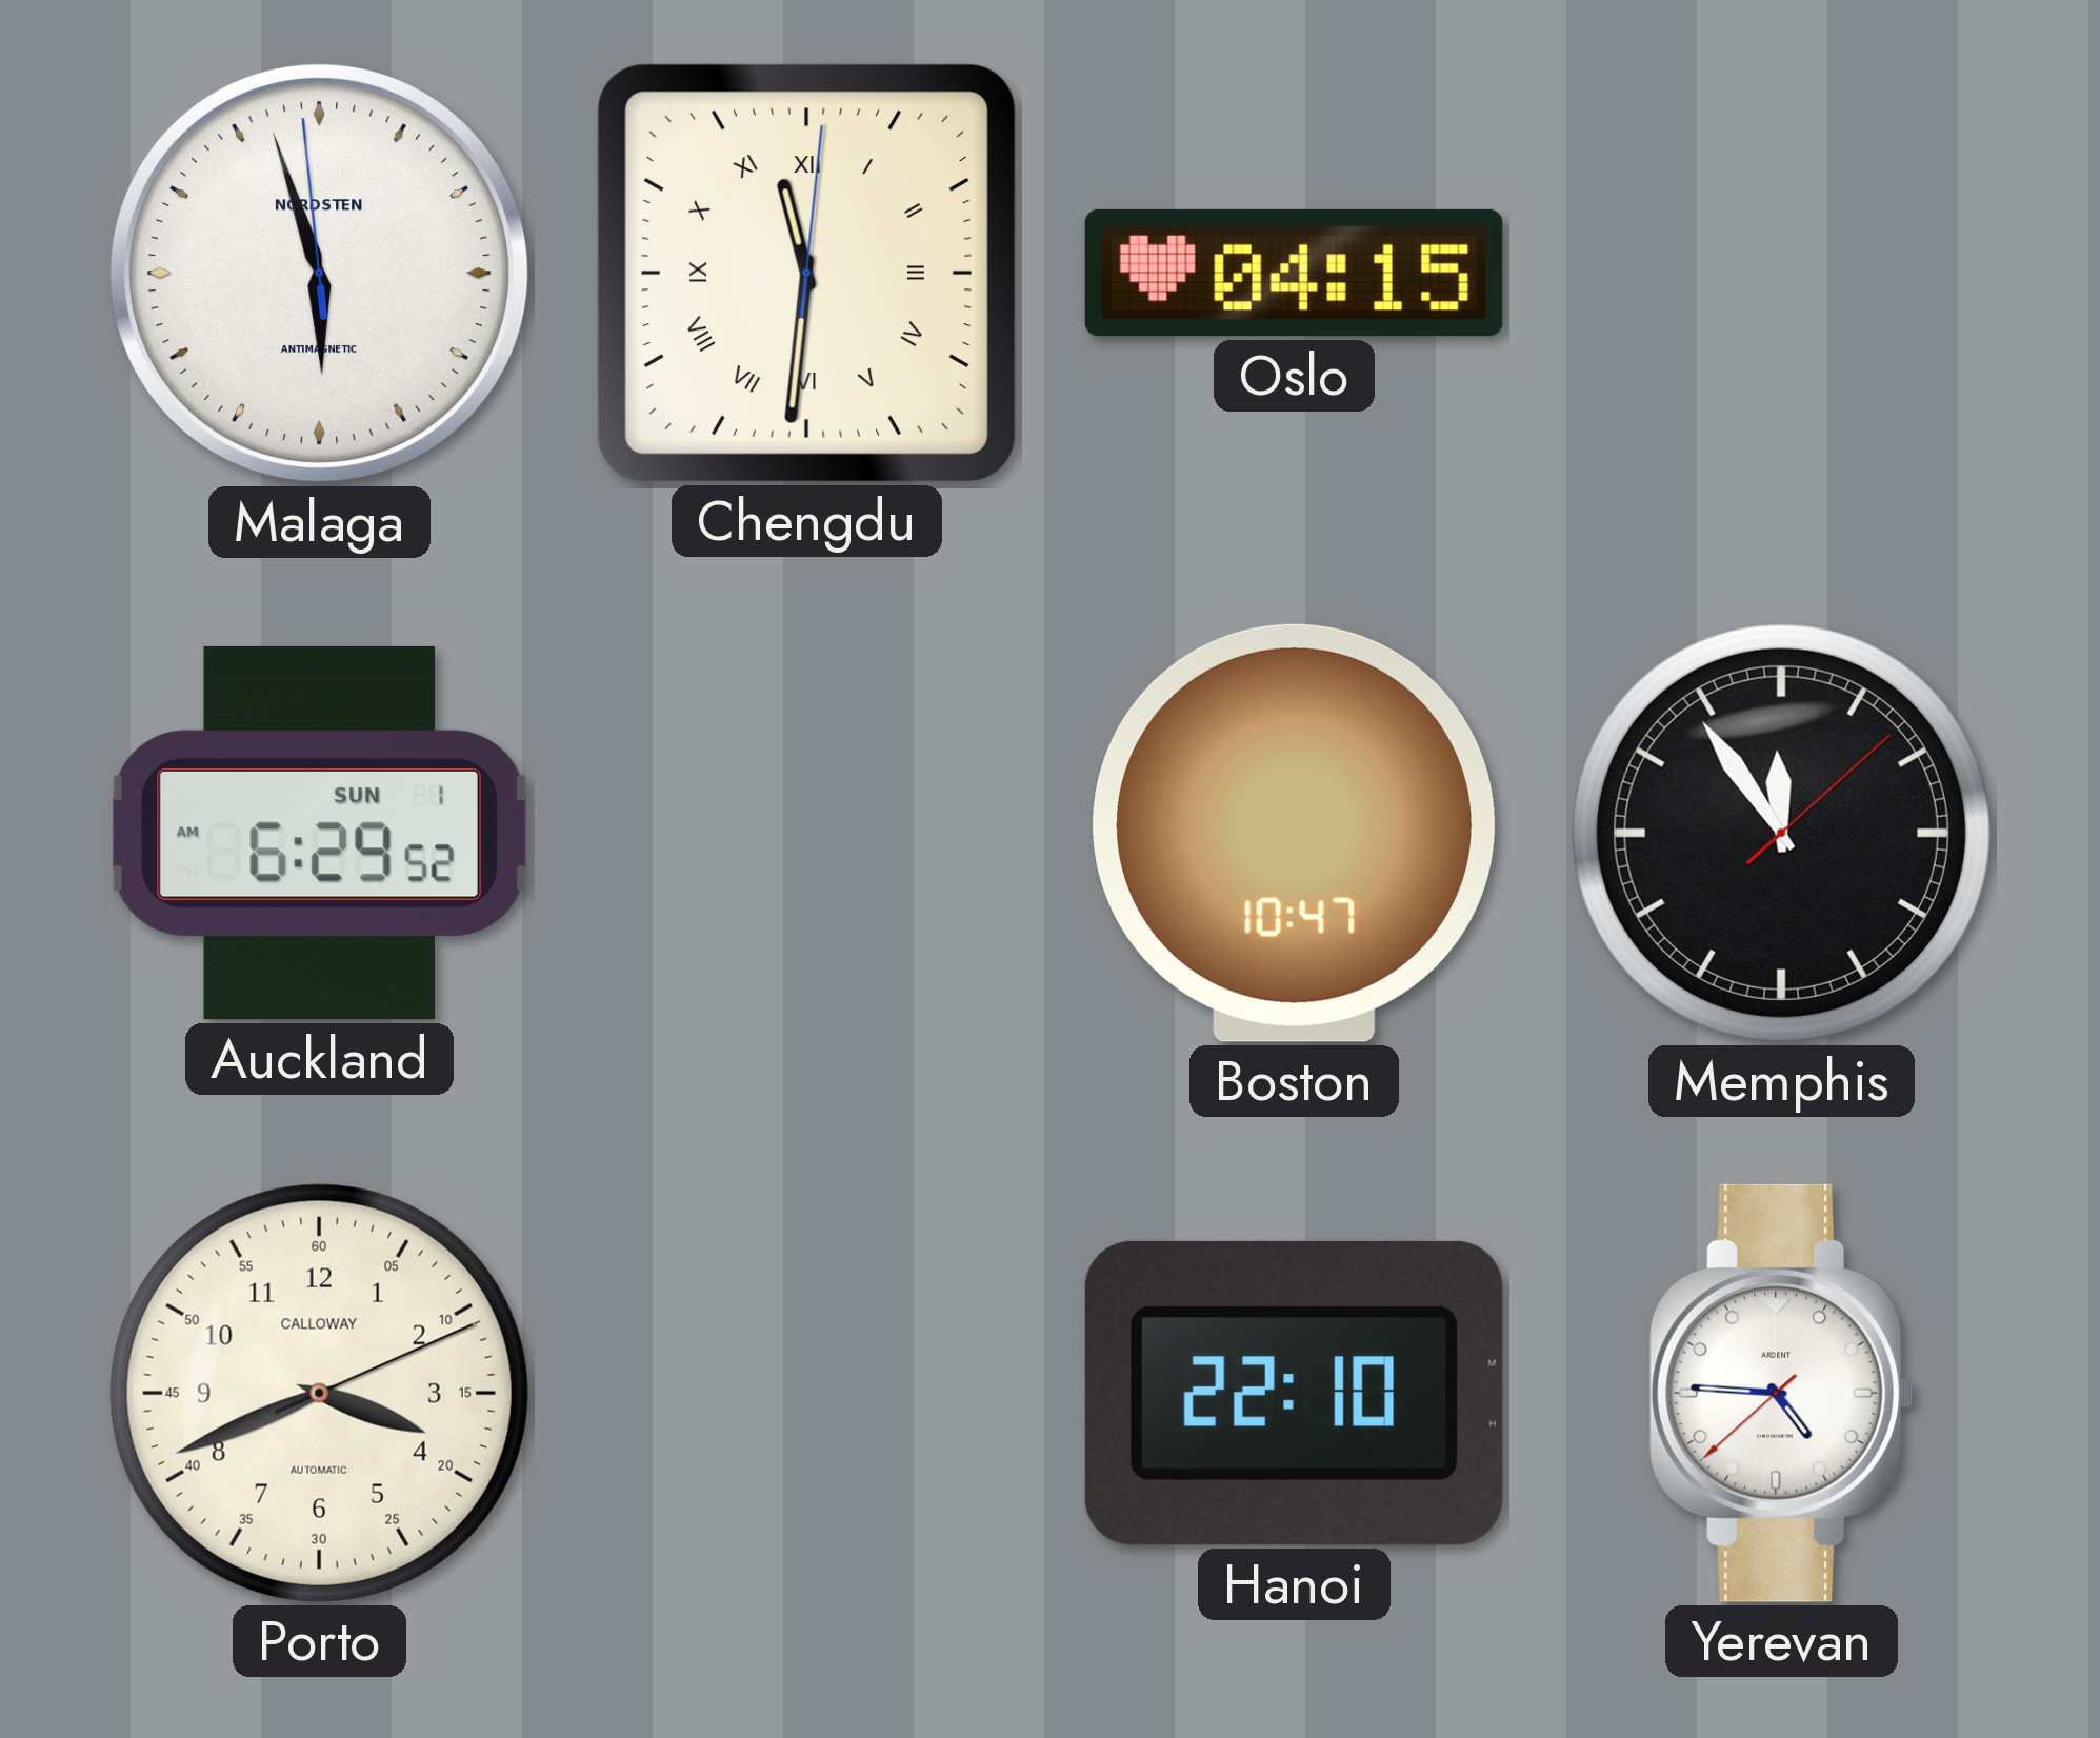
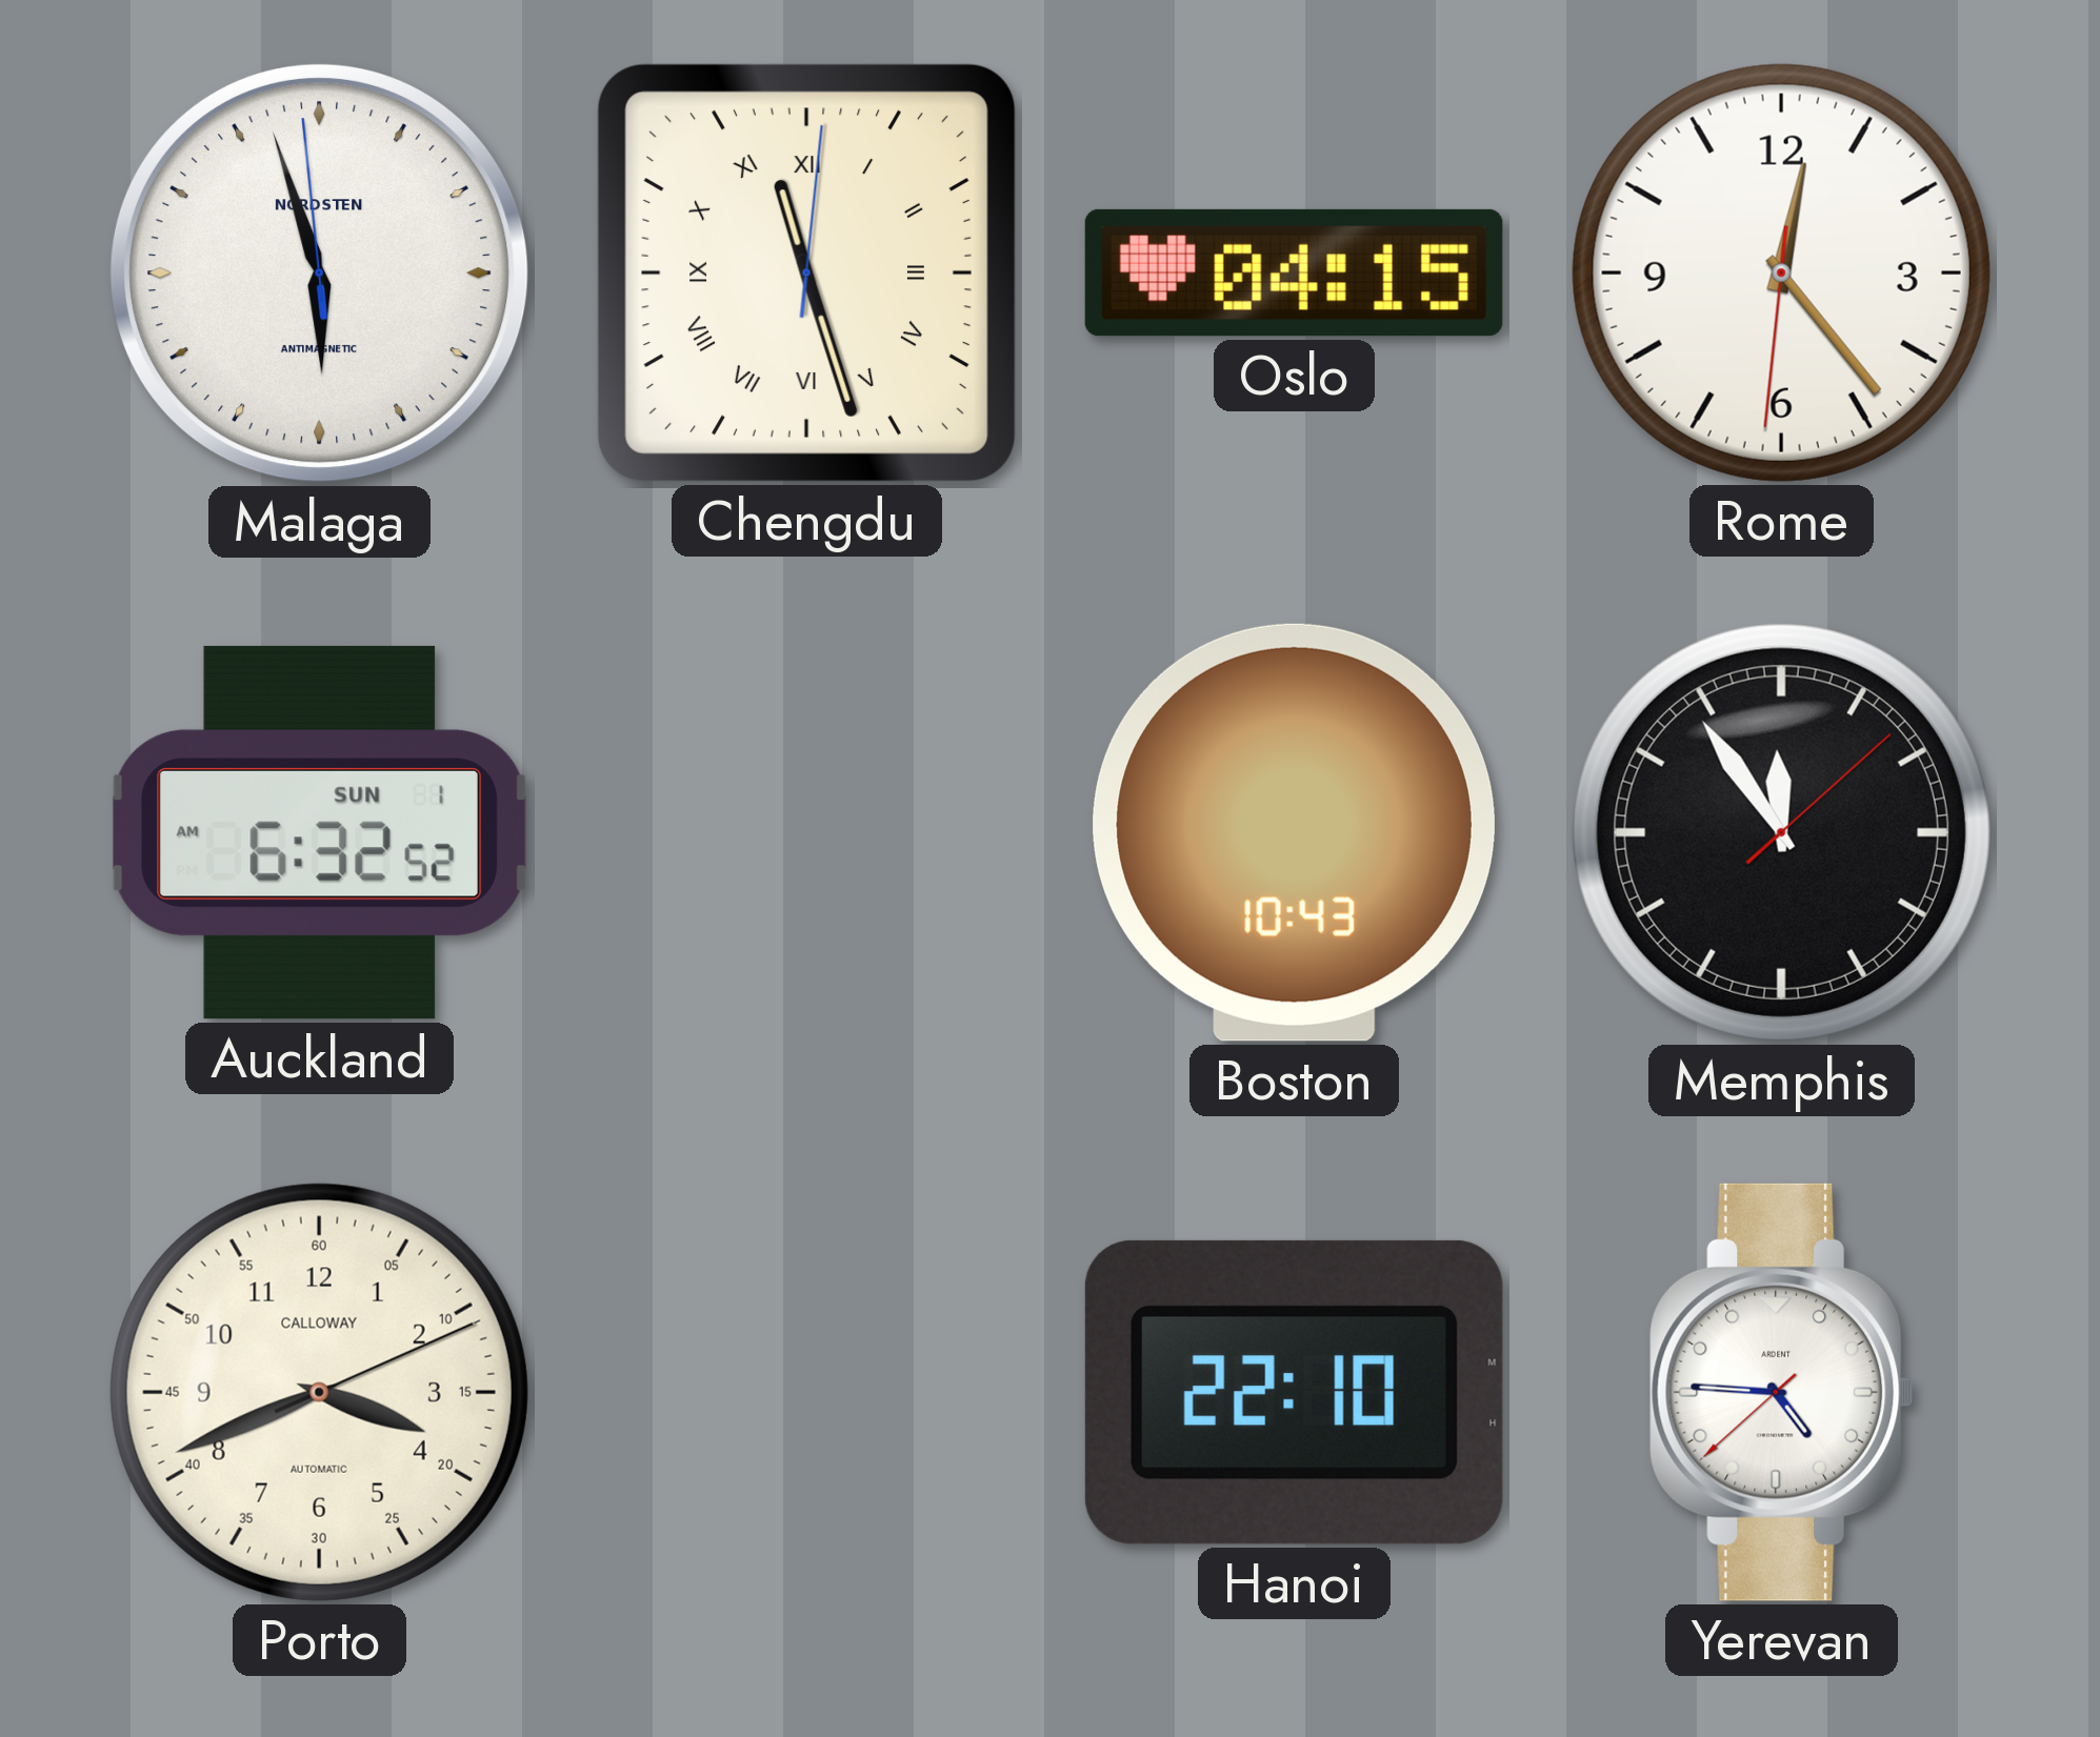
Chengdu: 11:31 -> 11:27 (806, 272)
Rome: none -> 12:23 (1781, 272)
Auckland: 6:29 -> 6:32 (319, 832)
Boston: 10:47 -> 10:43 (1294, 832)
